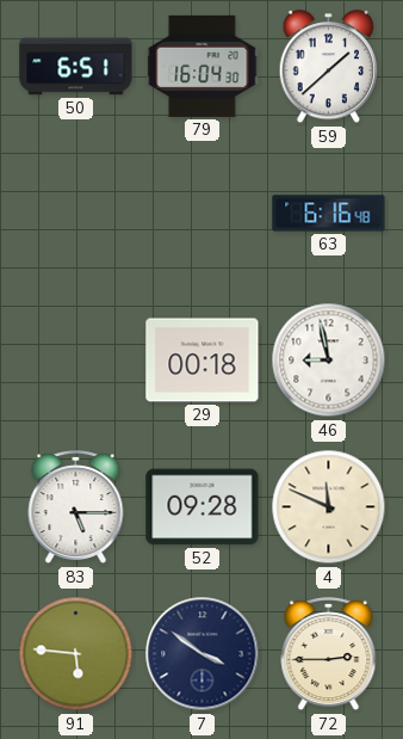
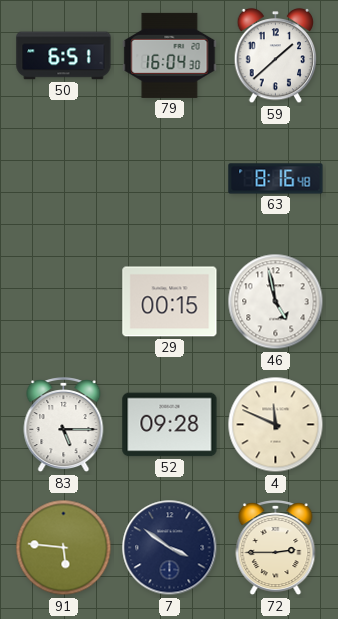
63: 6:16 -> 8:16 (276, 179)
29: 00:18 -> 00:15 (170, 302)
46: 8:58 -> 4:58 (276, 302)
